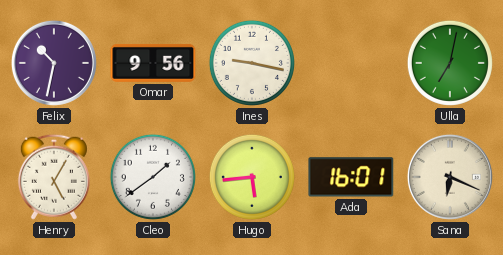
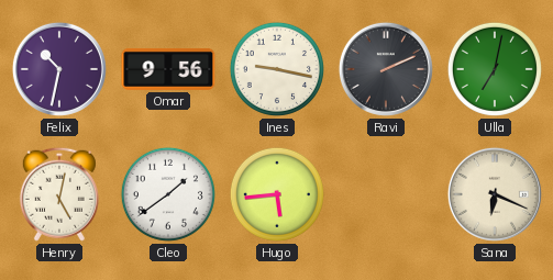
Ravi: none -> 2:11 (386, 69)
Henry: 5:05 -> 5:02 (59, 194)
Ada: 16:01 -> none (351, 177)
